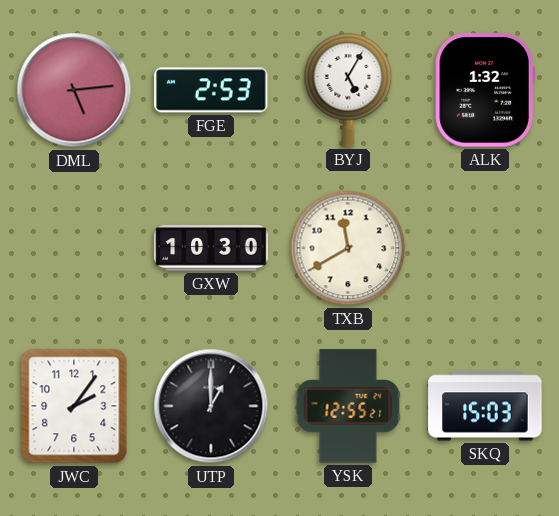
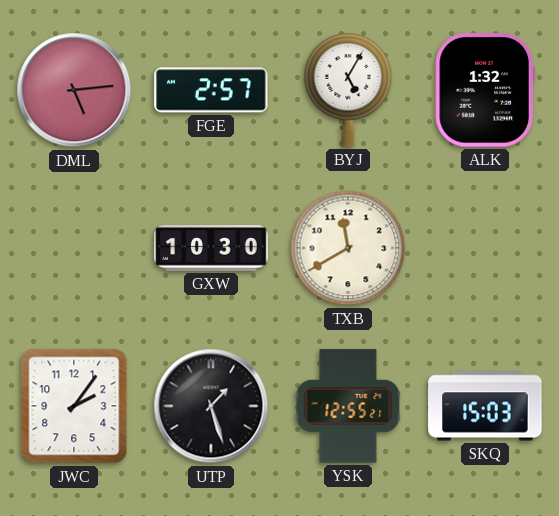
FGE: 2:53 -> 2:57 (211, 90)
UTP: 1:00 -> 1:27 (211, 406)
